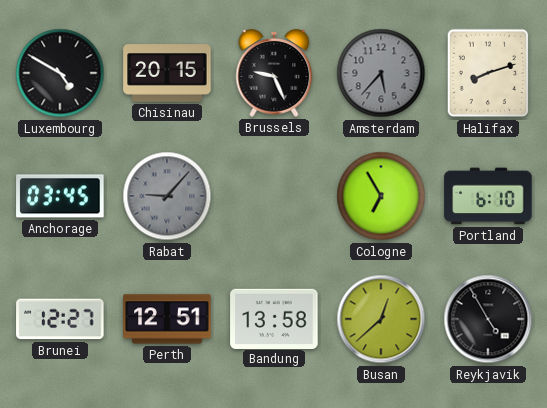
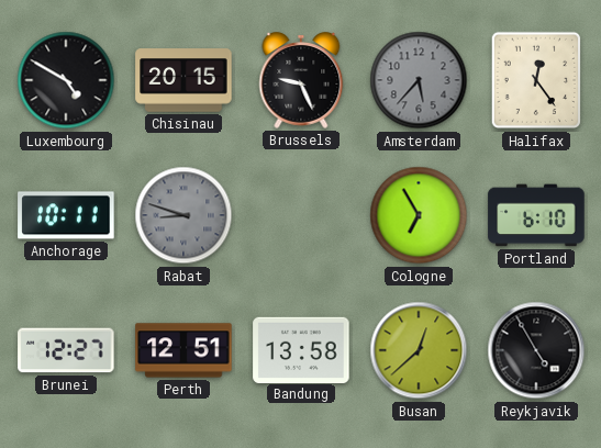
Halifax: 8:12 -> 12:24 (536, 80)
Anchorage: 03:45 -> 10:11 (66, 215)
Rabat: 9:07 -> 8:48 (183, 215)
